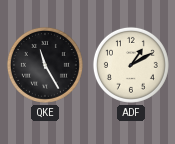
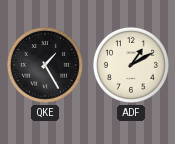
QKE: 11:25 -> 1:25 (45, 65)
